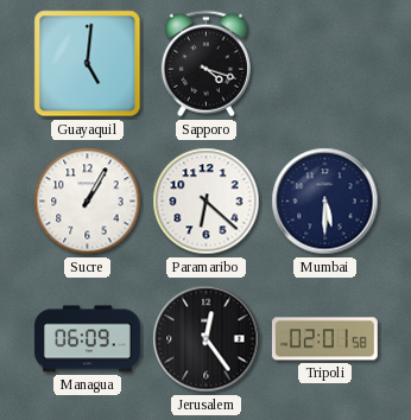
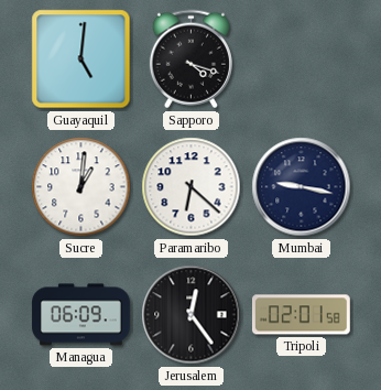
Sucre: 1:05 -> 1:01 (81, 187)
Mumbai: 5:30 -> 9:17 (302, 187)
